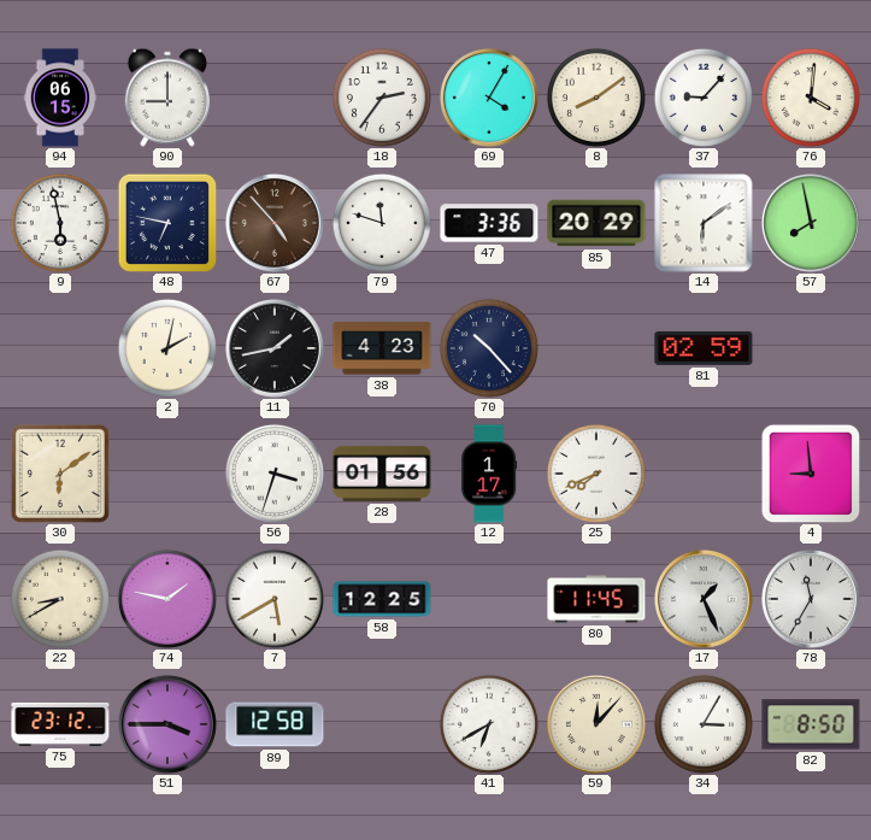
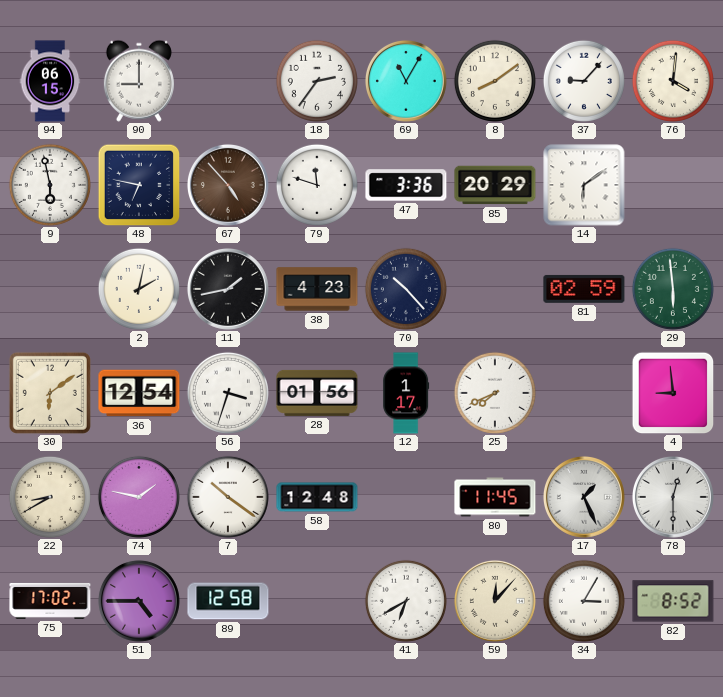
69: 4:05 -> 11:05 (406, 81)
57: 7:58 -> none (811, 223)
29: none -> 5:59 (673, 289)
36: none -> 12:54 (139, 393)
7: 5:40 -> 10:21 (228, 497)
58: 12:25 -> 12:48 (317, 497)
78: 11:35 -> 12:30 (673, 497)
75: 23:12 -> 17:02 (50, 601)
51: 3:45 -> 4:45 (139, 601)
82: 8:50 -> 8:52 (673, 601)
